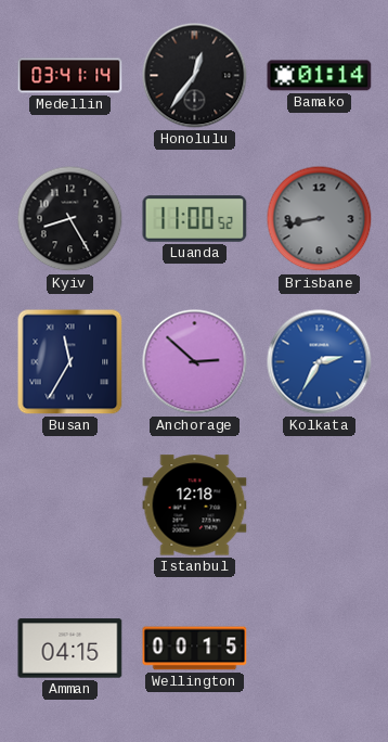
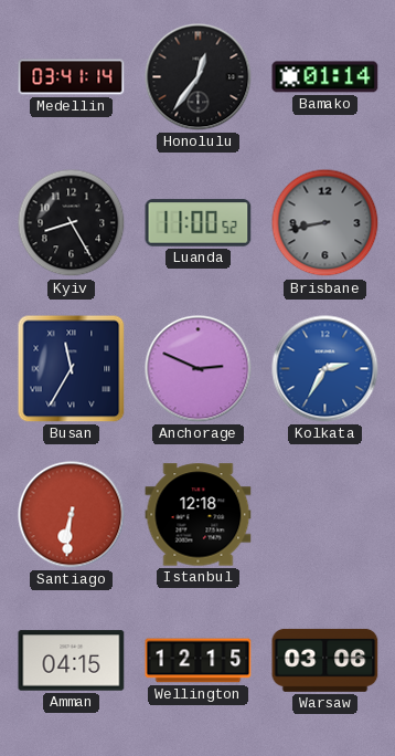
Anchorage: 2:52 -> 2:49 (199, 369)
Santiago: none -> 6:31 (72, 515)
Wellington: 00:15 -> 12:15 (199, 661)
Warsaw: none -> 03:06 (325, 660)
